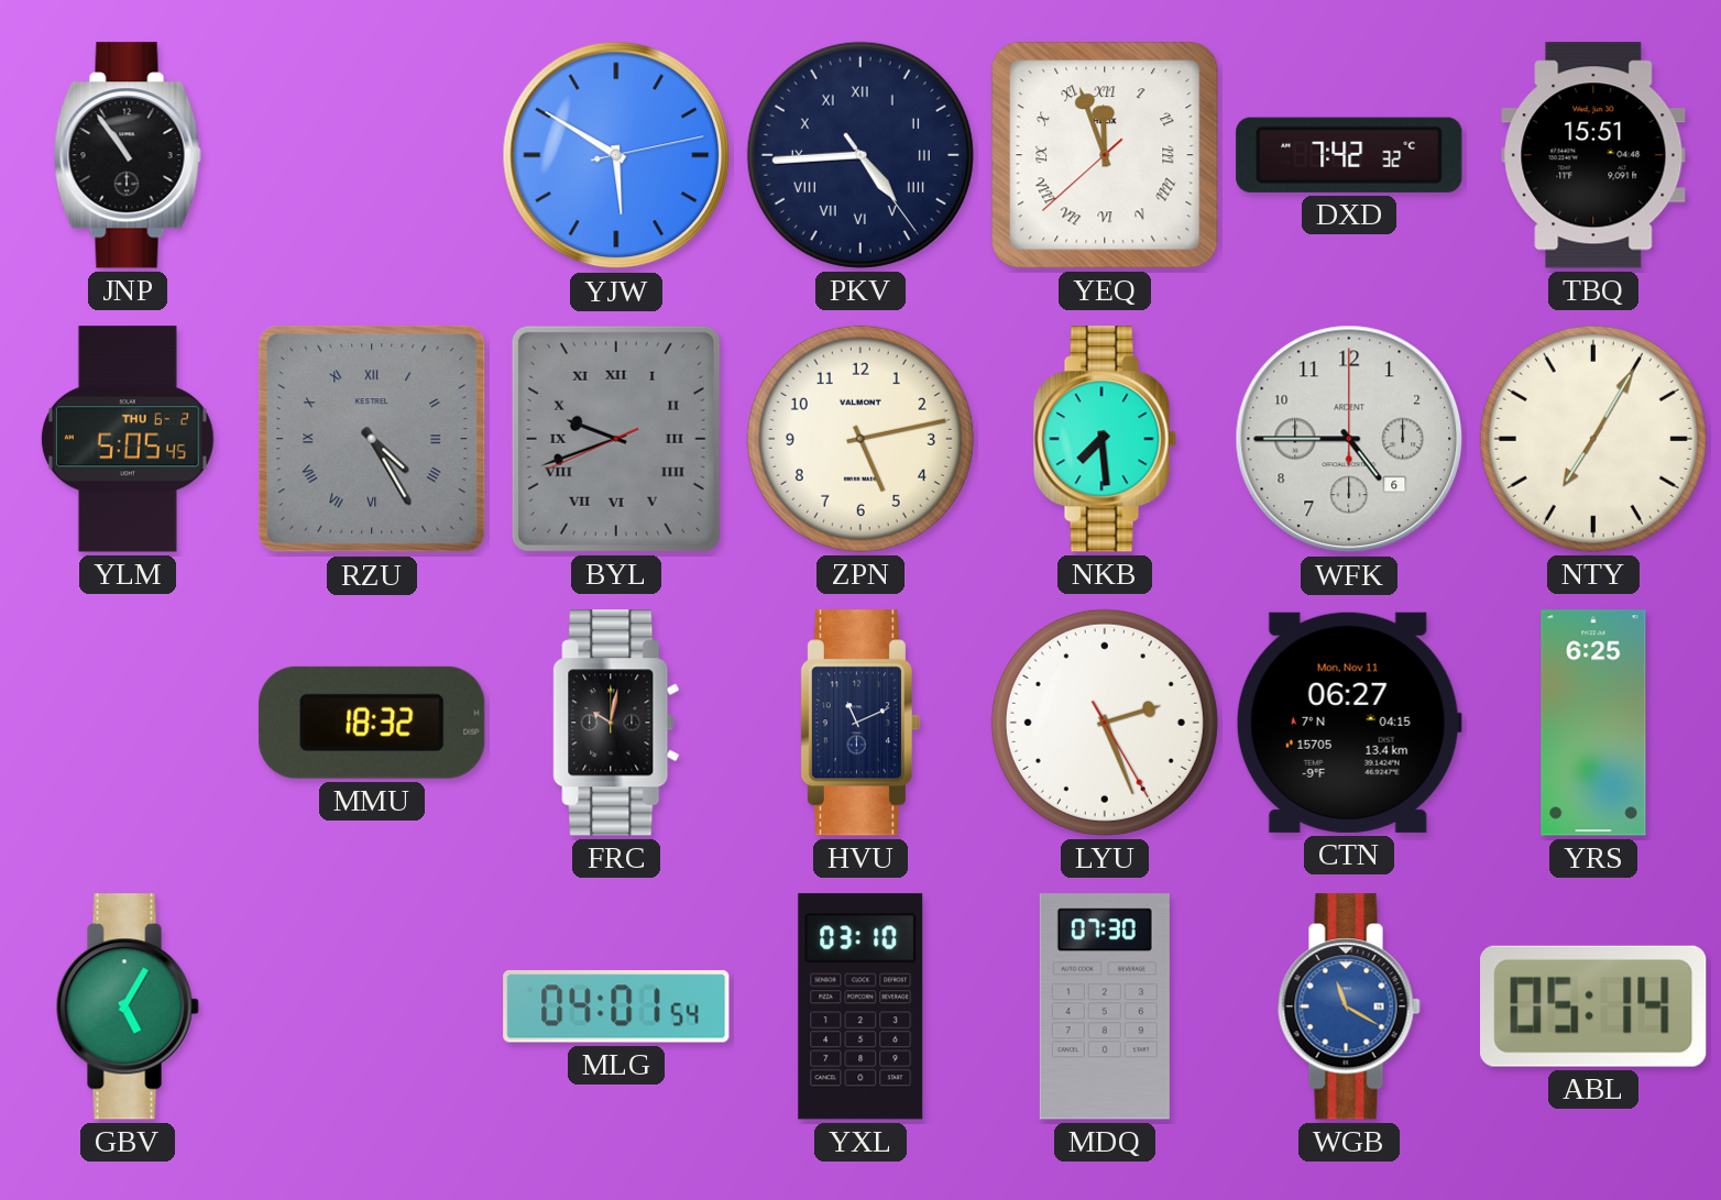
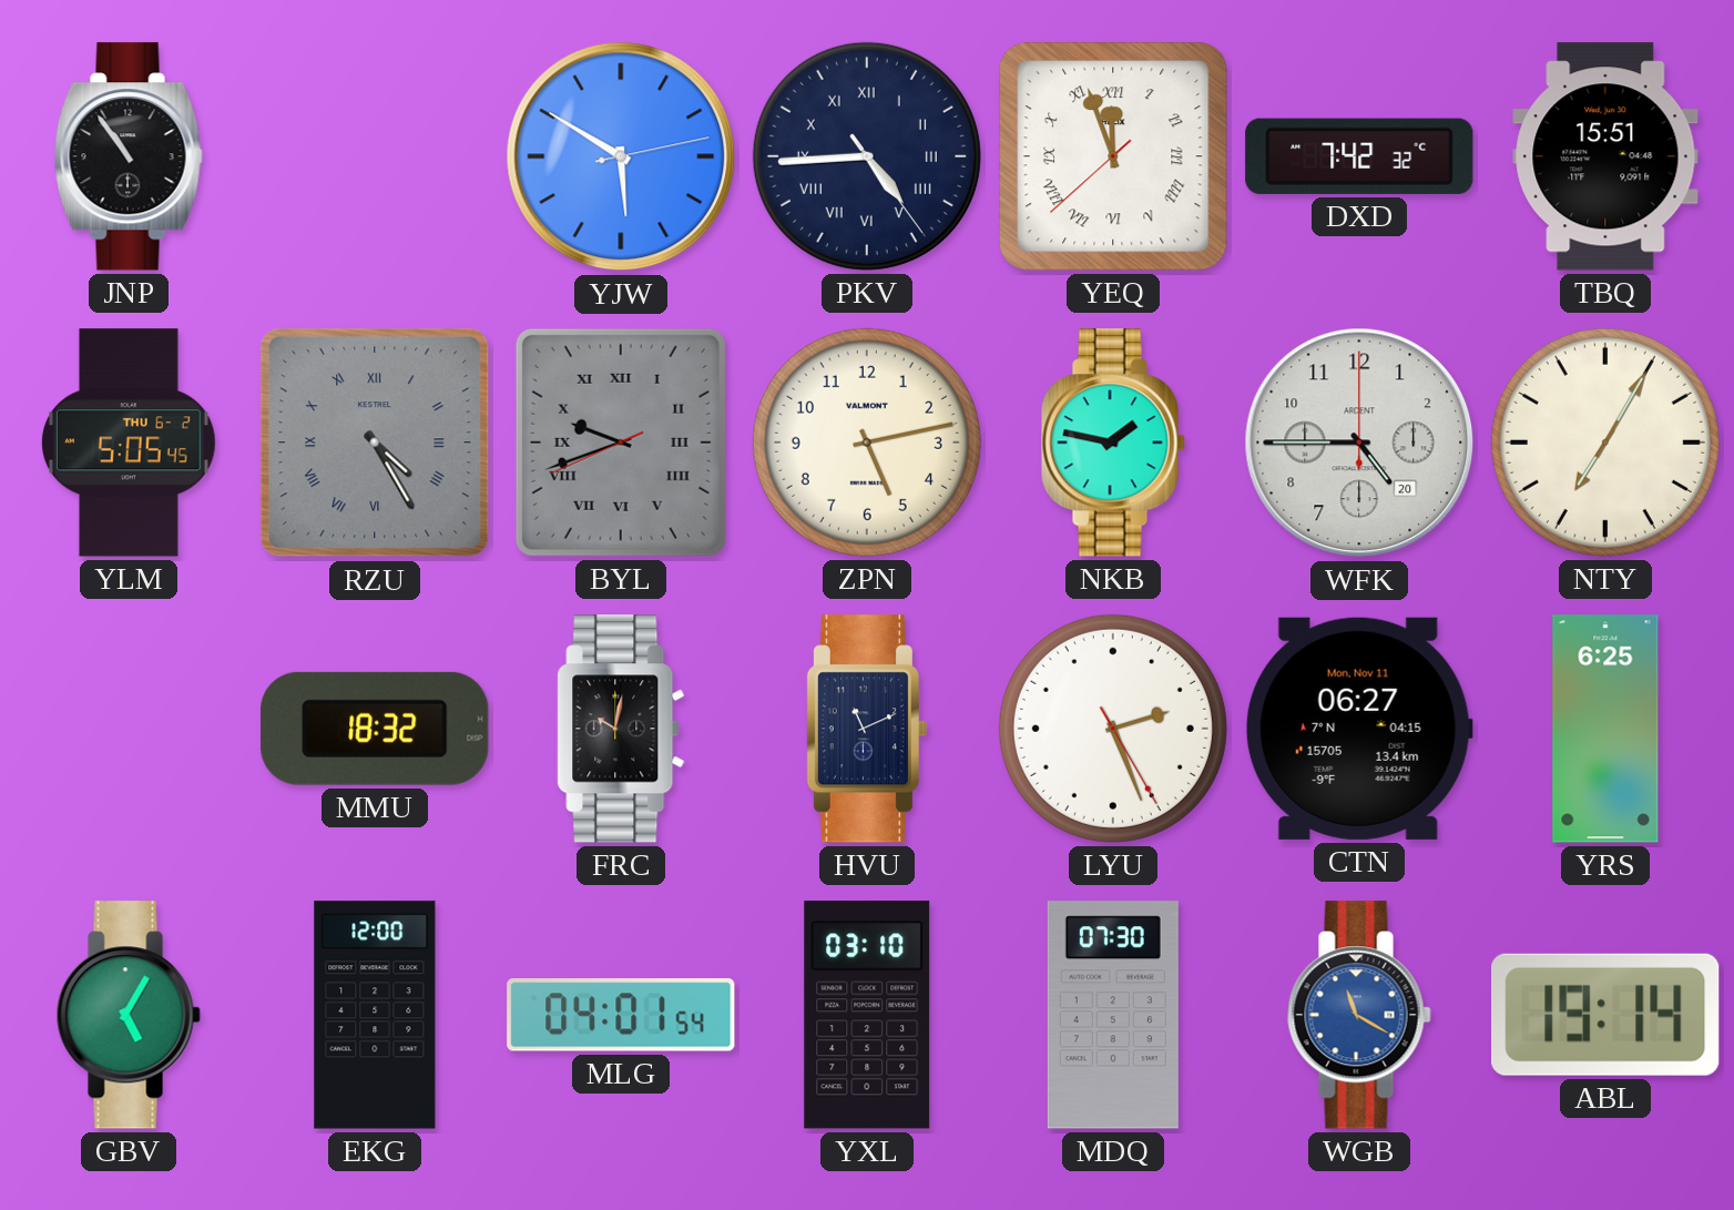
NKB: 7:29 -> 1:47 (1113, 443)
WFK date: 6 -> 20 (1359, 443)
EKG: none -> 12:00 (375, 1015)
ABL: 05:14 -> 19:14 (1606, 1015)
